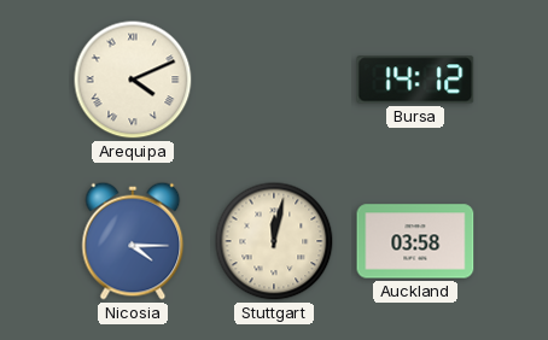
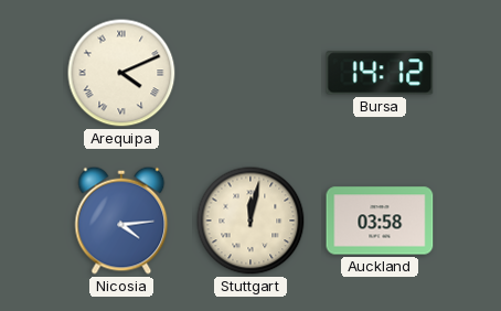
Nicosia: 4:15 -> 4:14 (121, 221)
